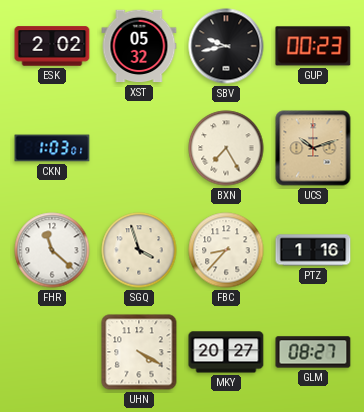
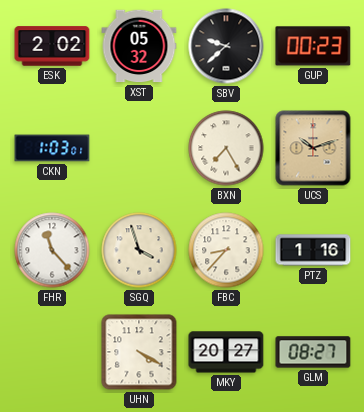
SBV: 9:43 -> 9:38 (226, 46)
FHR: 11:22 -> 11:23 (52, 250)
